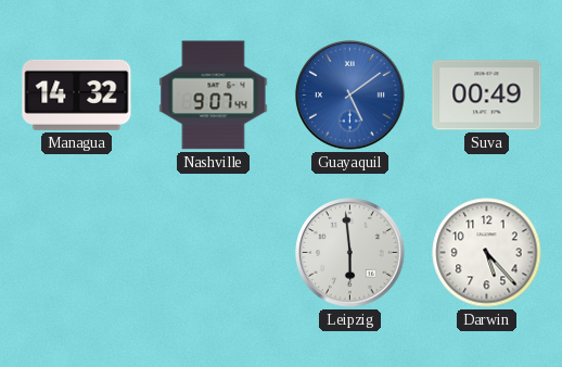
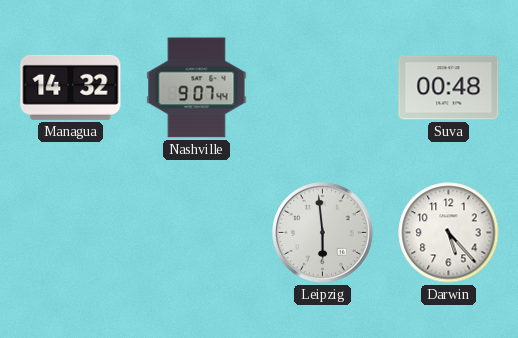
Guayaquil: 5:09 -> none (350, 96)
Suva: 00:49 -> 00:48 (449, 88)
